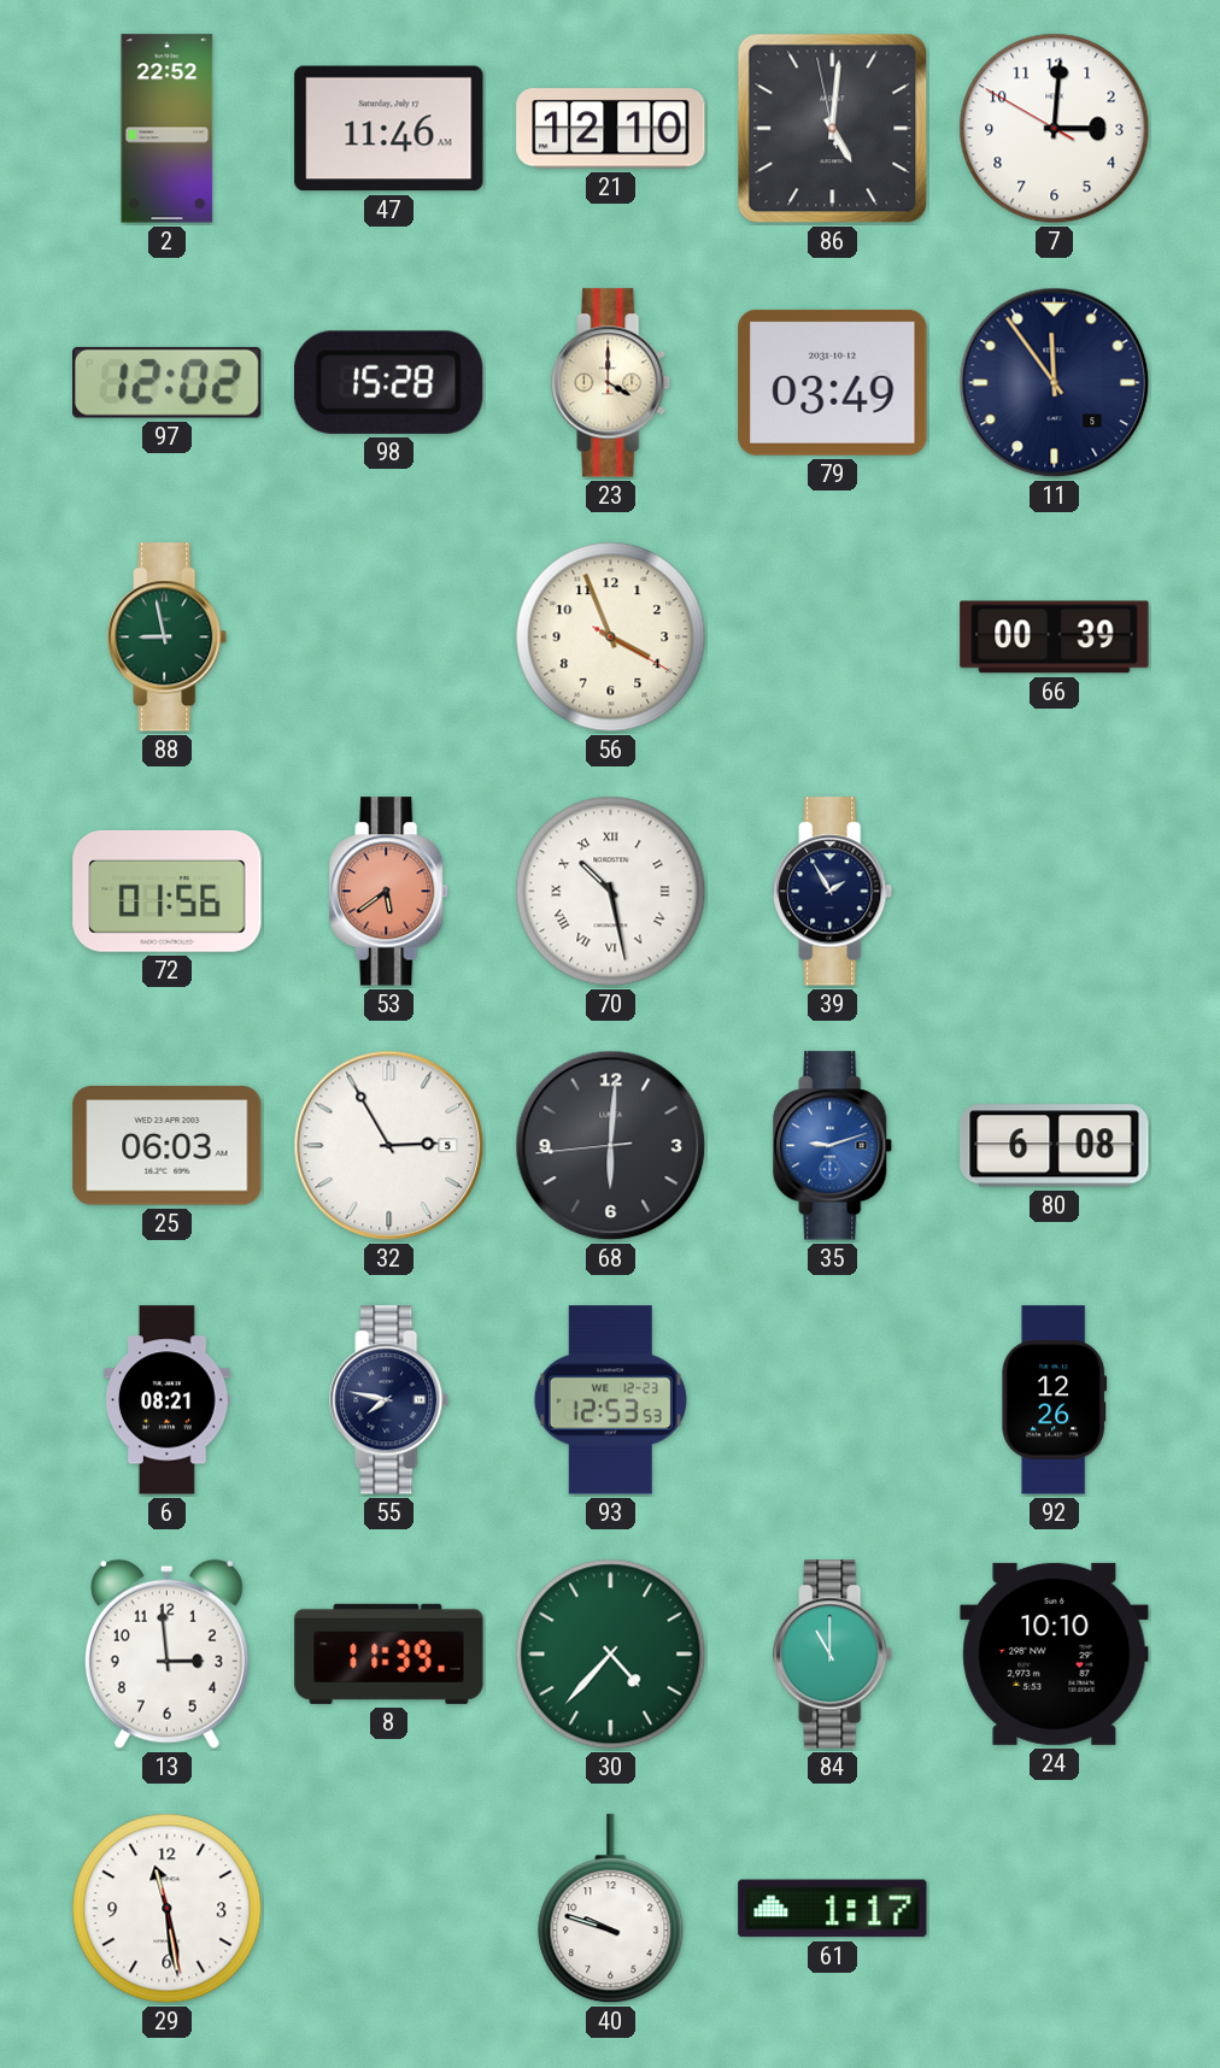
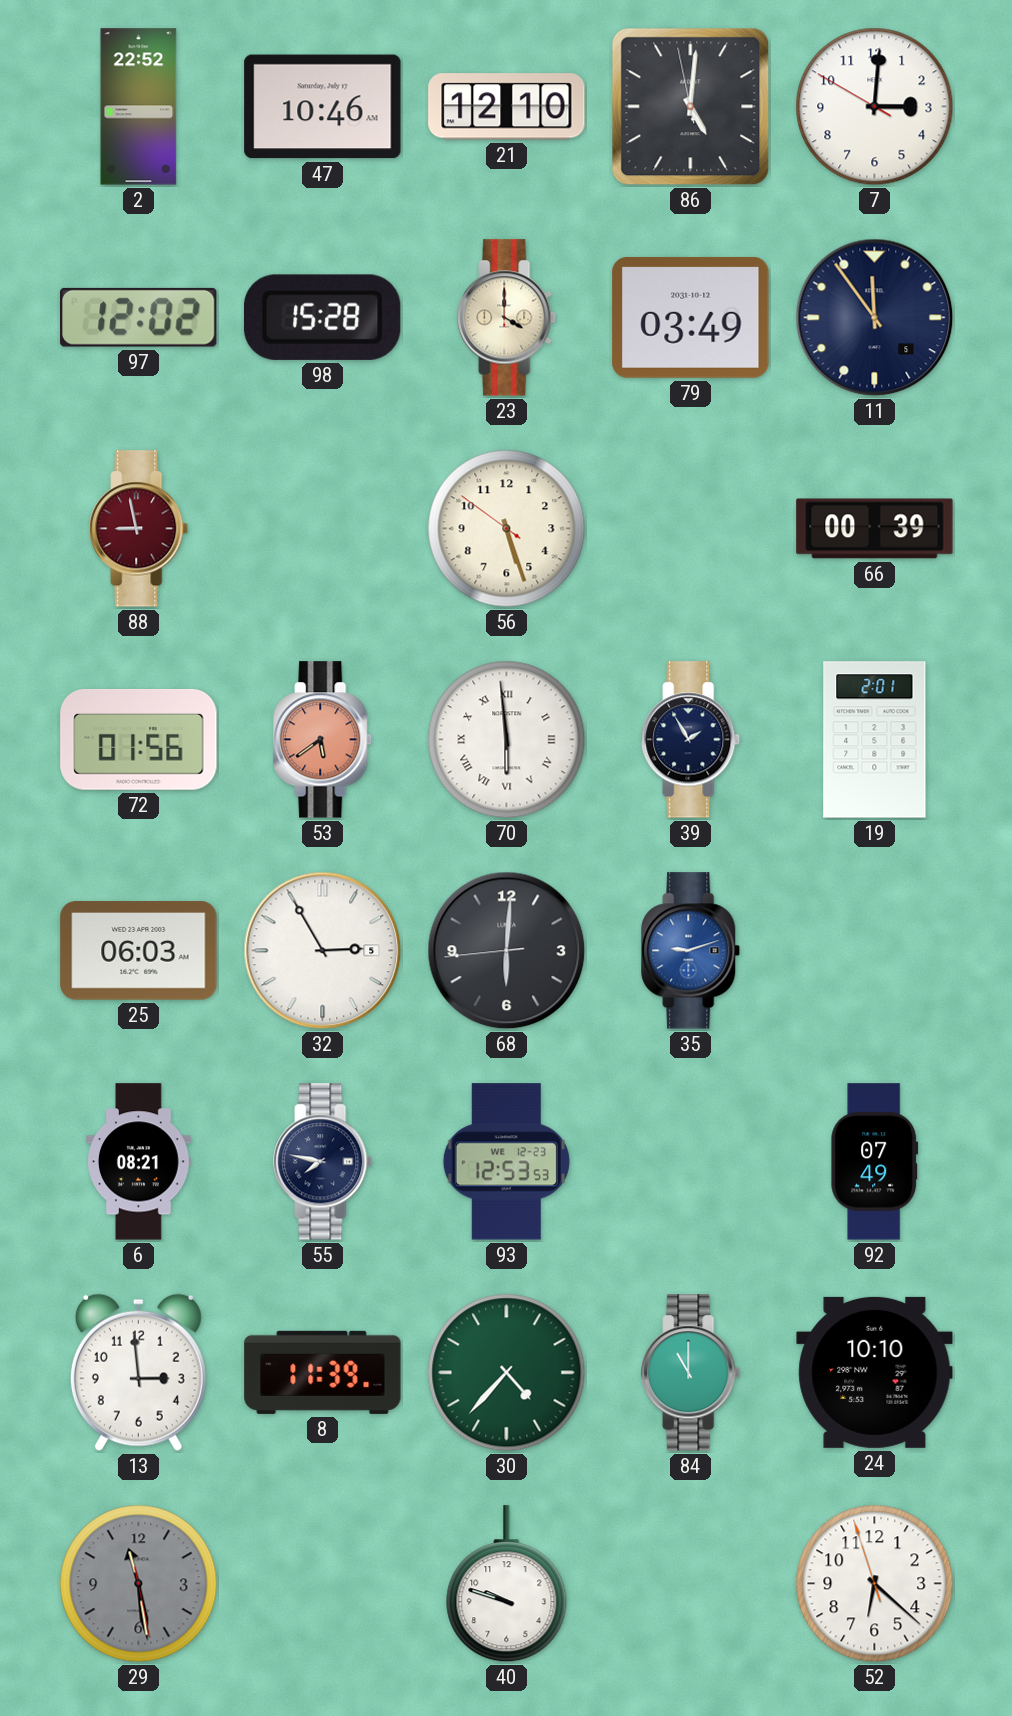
47: 11:46 -> 10:46 (323, 107)
88 dial: green -> burgundy (139, 529)
56: 3:56 -> 5:26 (507, 529)
70: 10:28 -> 5:59 (507, 740)
19: none -> 2:01 (875, 740)
80: 6:08 -> none (1055, 1146)
92: 12:26 -> 07:49 (875, 1162)
29 dial: white -> grey (139, 1584)
61: 1:17 -> none (833, 1909)
52: none -> 6:21 (875, 1584)
